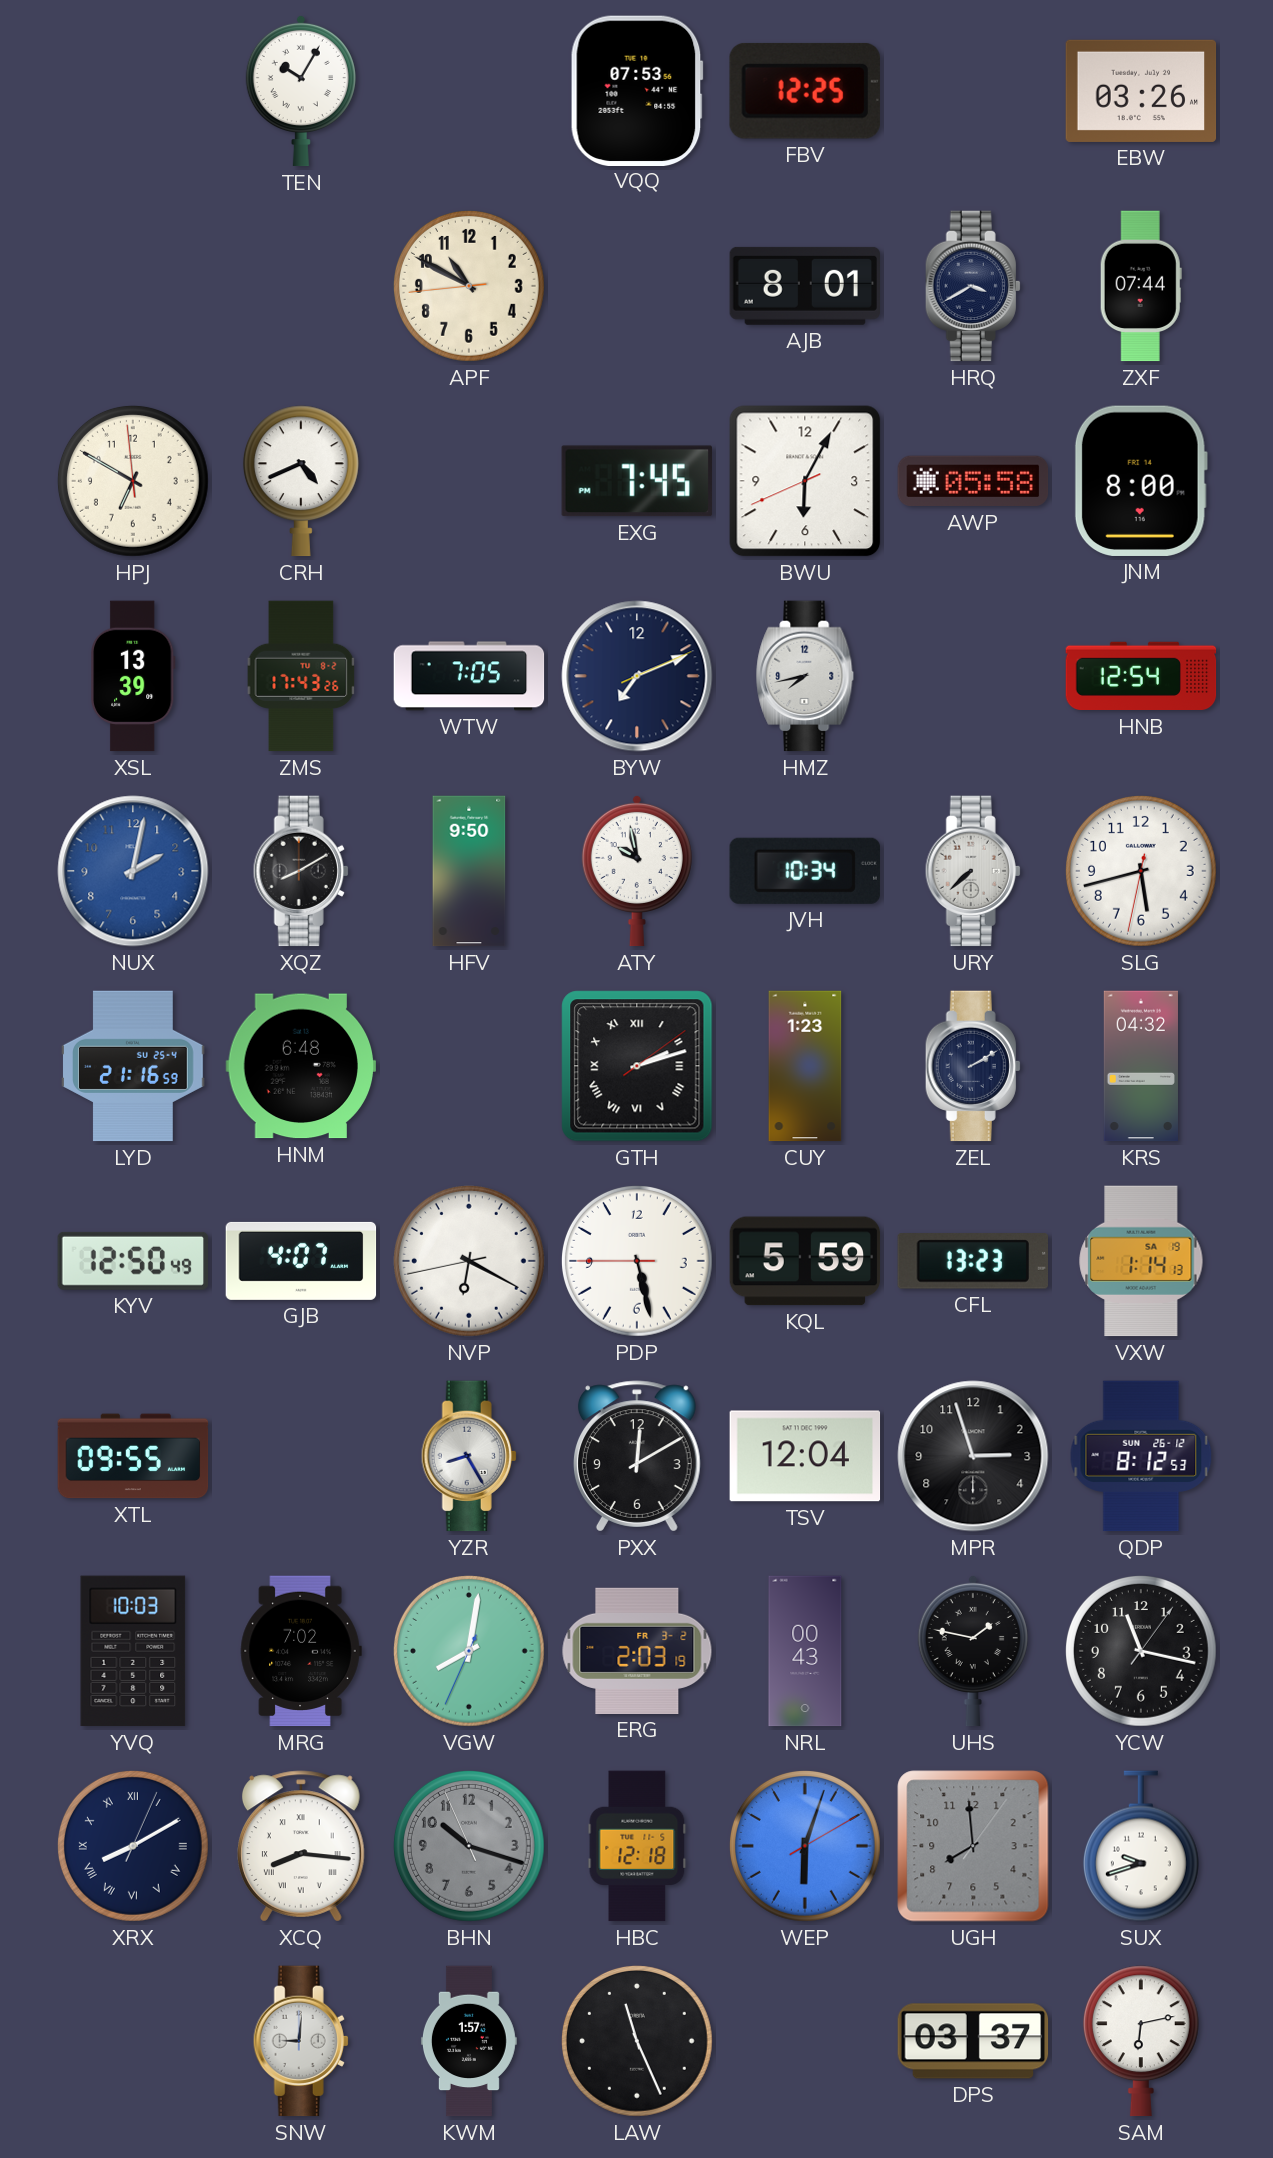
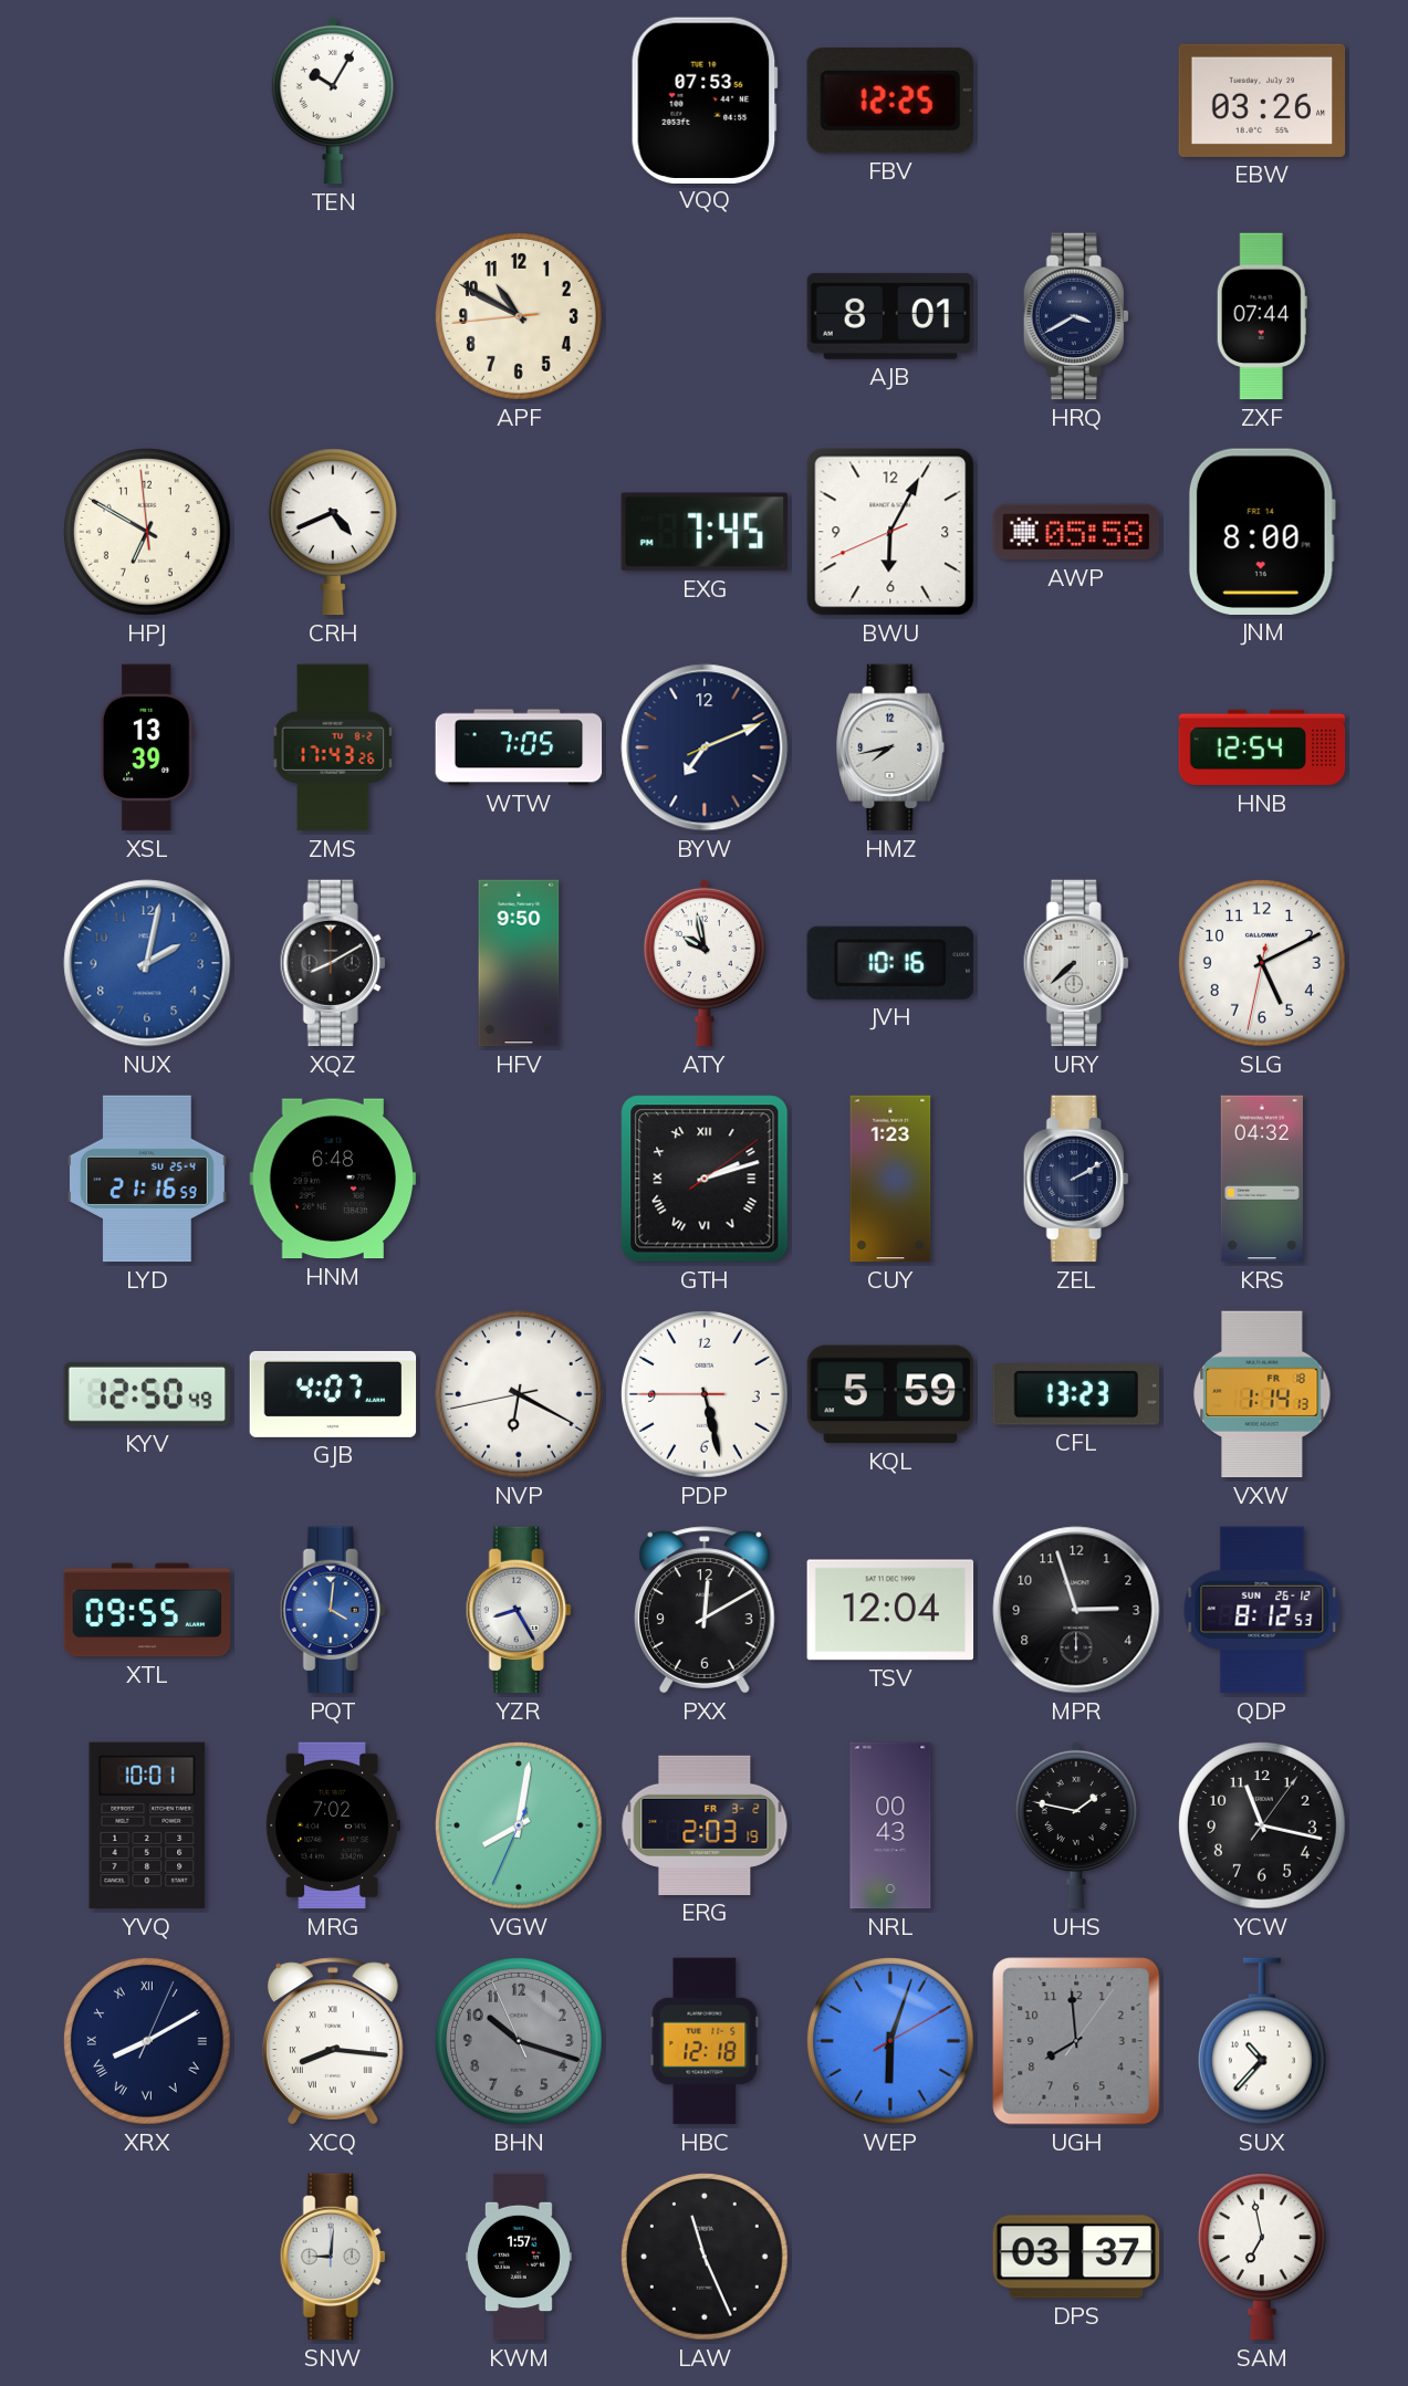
JVH: 10:34 -> 10:16 (890, 963)
SLG: 5:42 -> 5:10 (1262, 963)
VXW date: SA 19 -> FR 18 (1262, 1394)
PQT: none -> 4:01 (333, 1610)
YVQ: 10:03 -> 10:01 (147, 1825)
SUX: 9:42 -> 10:37 (1262, 2041)
SAM: 6:13 -> 6:58 (1262, 2257)
